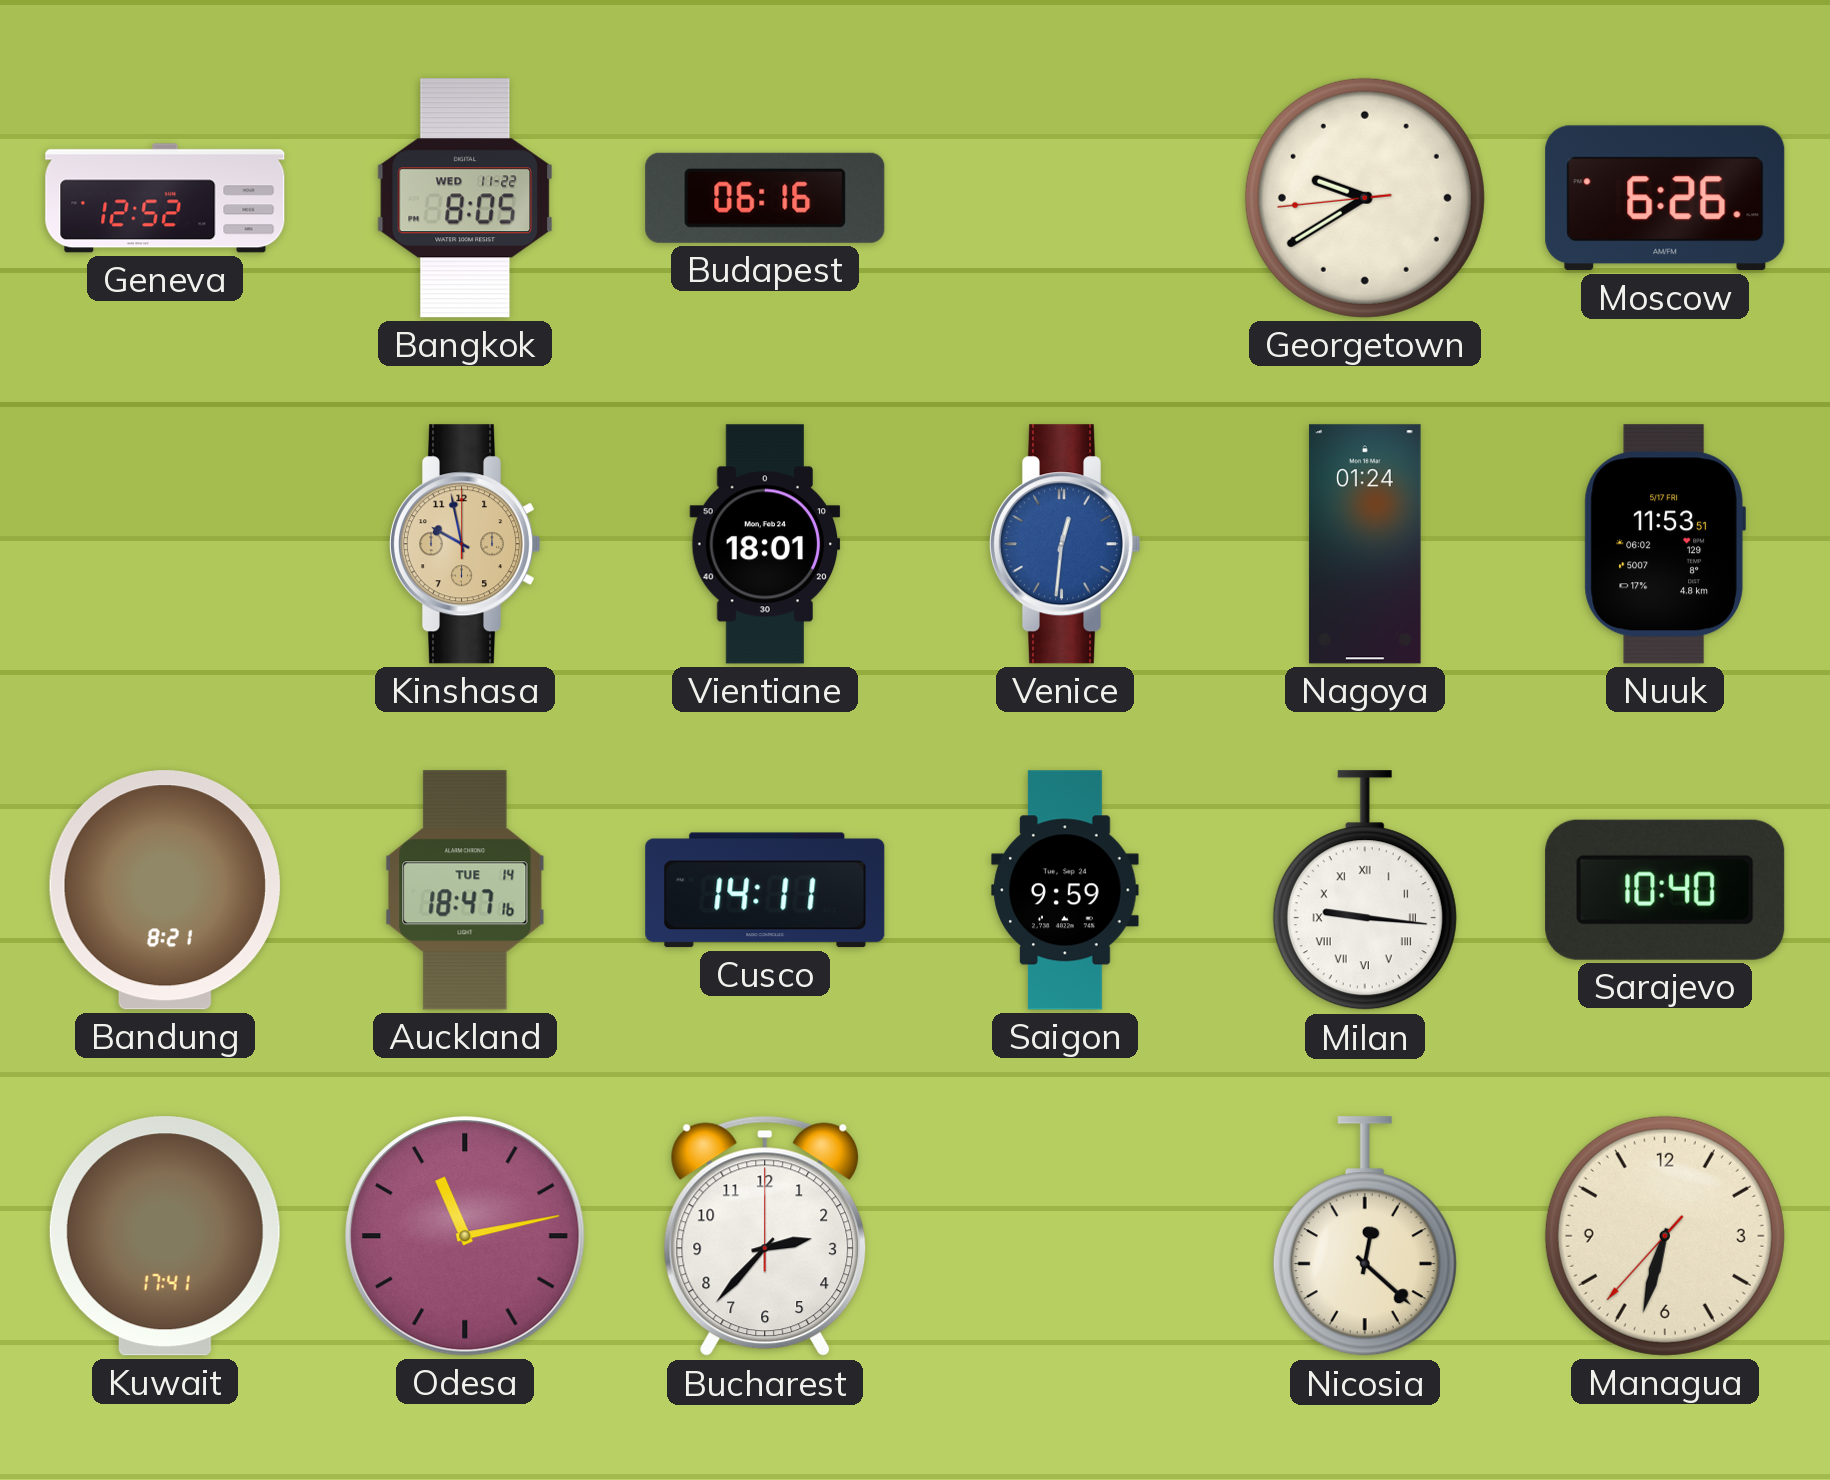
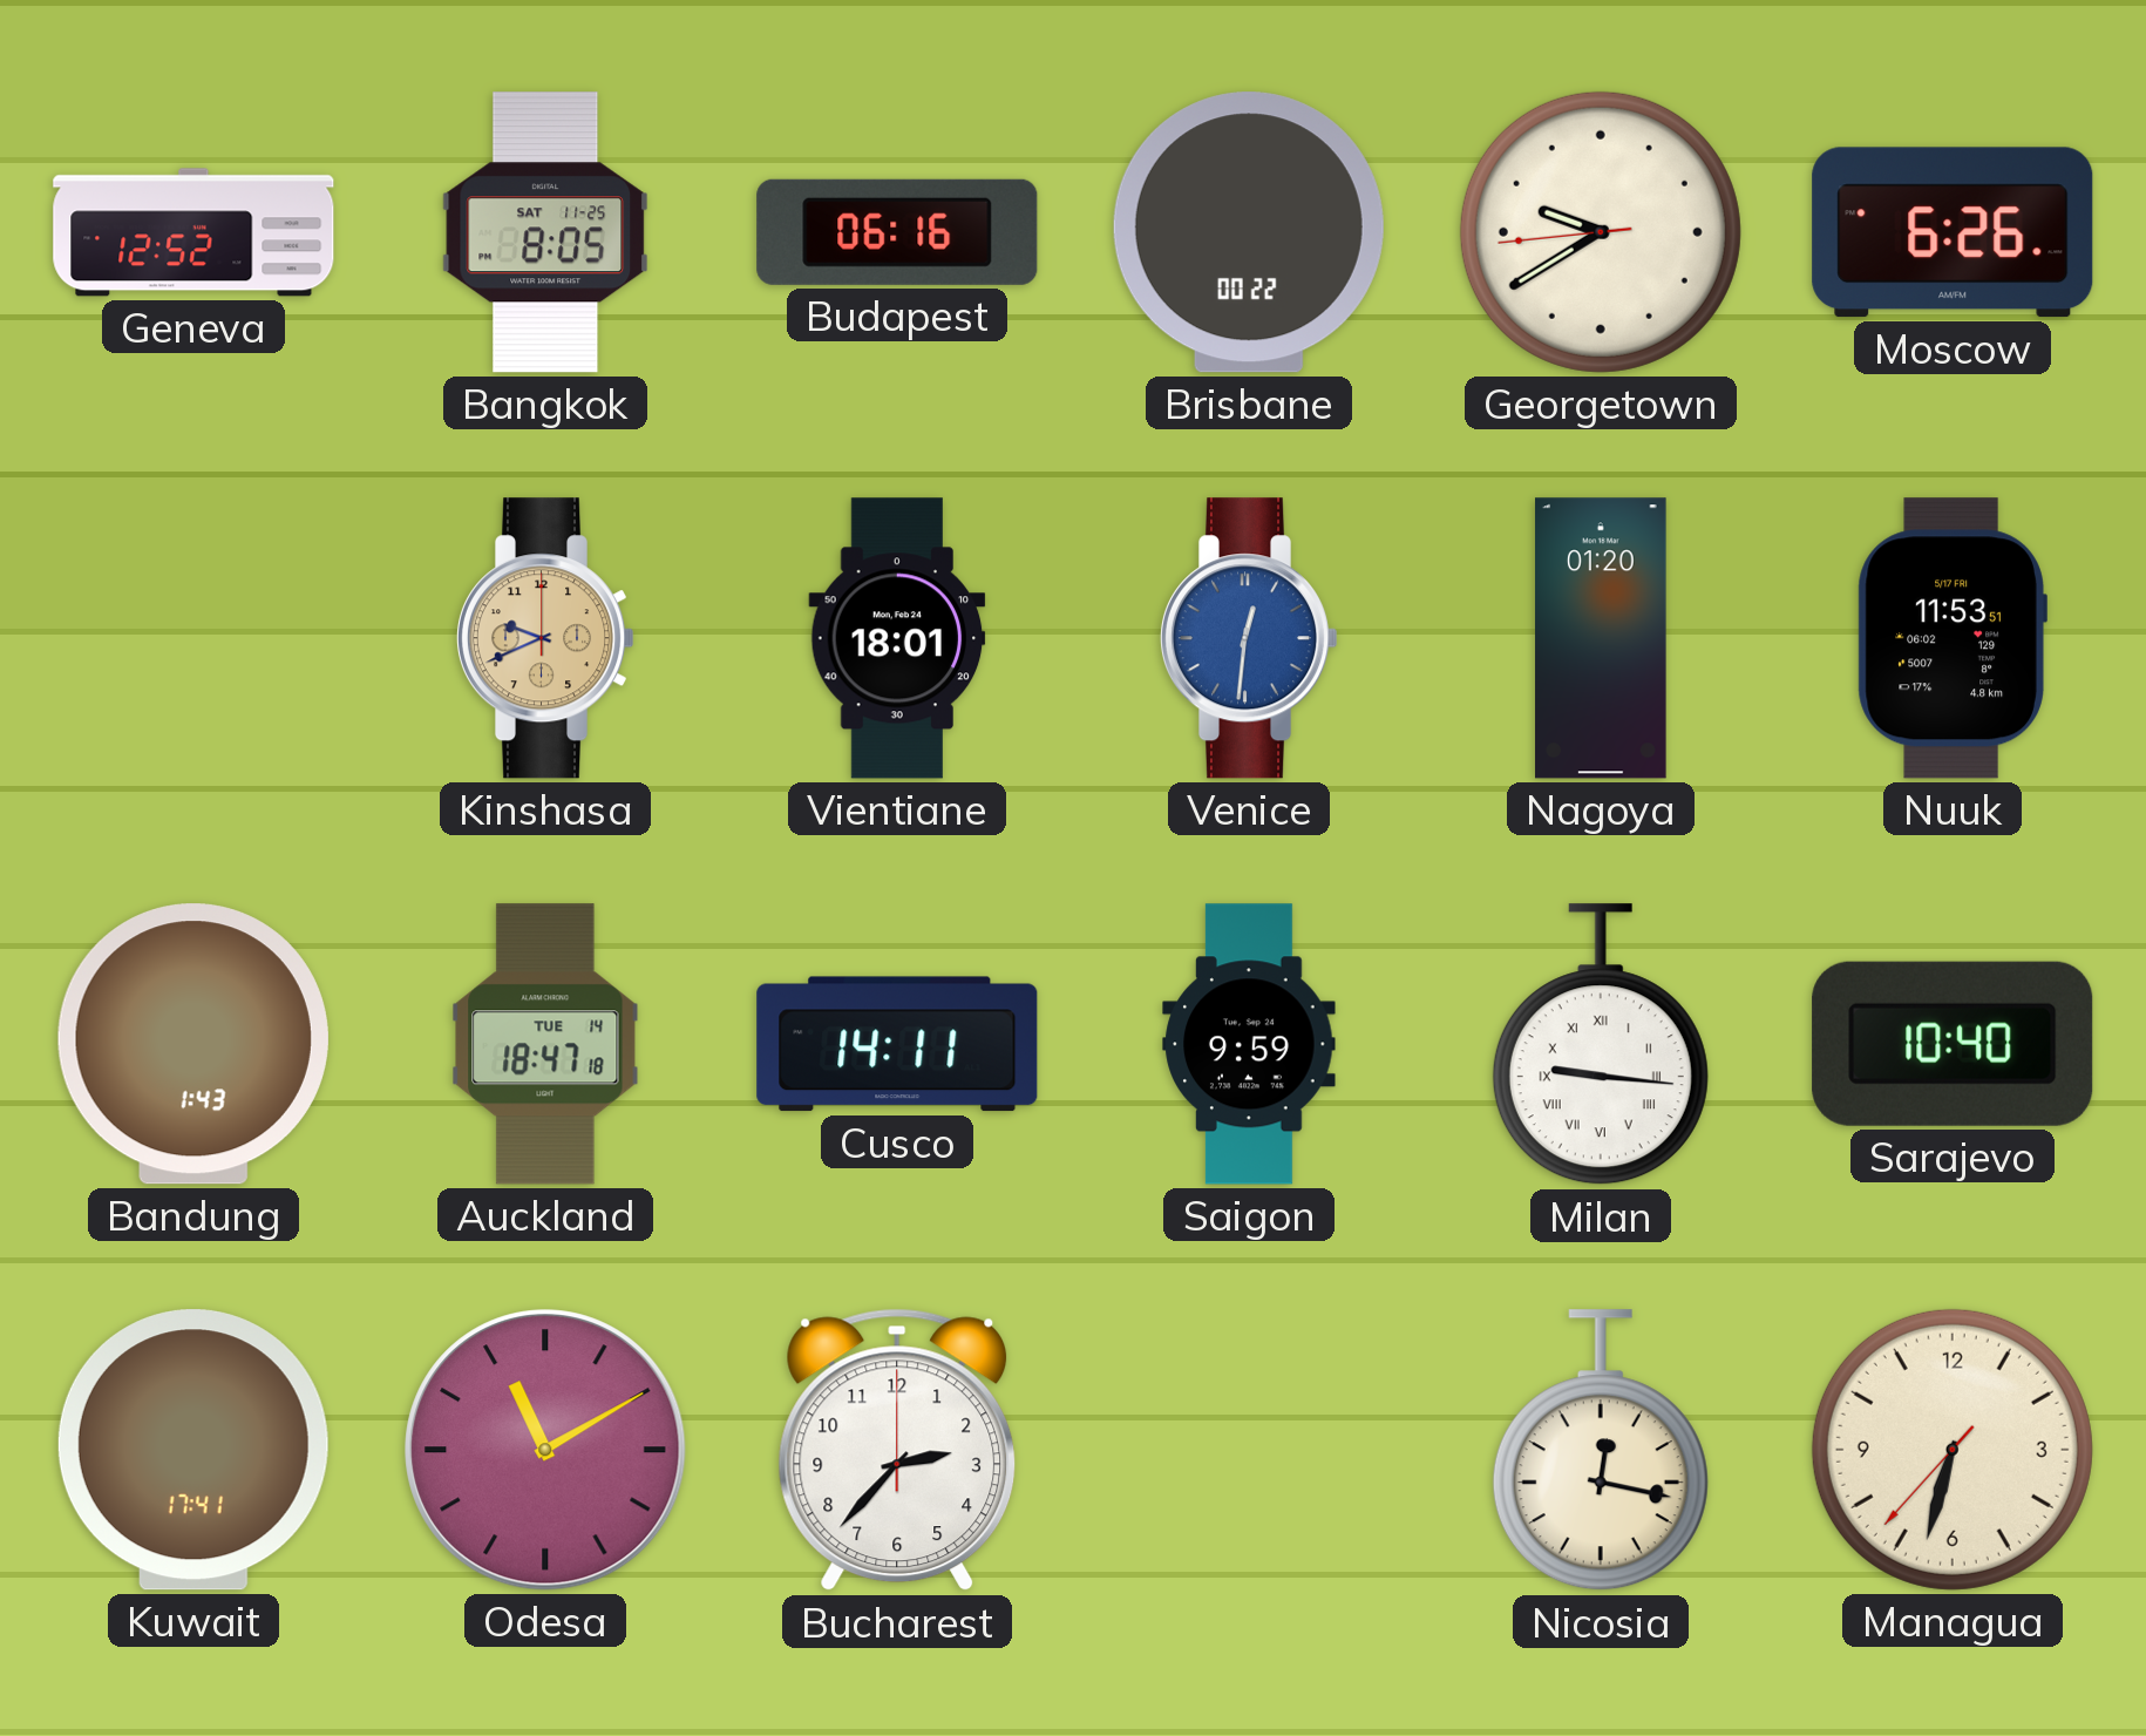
Bangkok date: WED 11-22 -> SAT 11-25 (544, 232)
Brisbane: none -> 00:22 (1249, 232)
Kinshasa: 9:58 -> 9:41 (545, 638)
Nagoya: 01:24 -> 01:20 (1601, 638)
Bandung: 8:21 -> 1:43 (193, 1044)
Auckland: 18:47:16 -> 18:47:18 (545, 1044)
Odesa: 11:13 -> 11:10 (545, 1450)
Nicosia: 12:22 -> 12:17 (1601, 1451)
